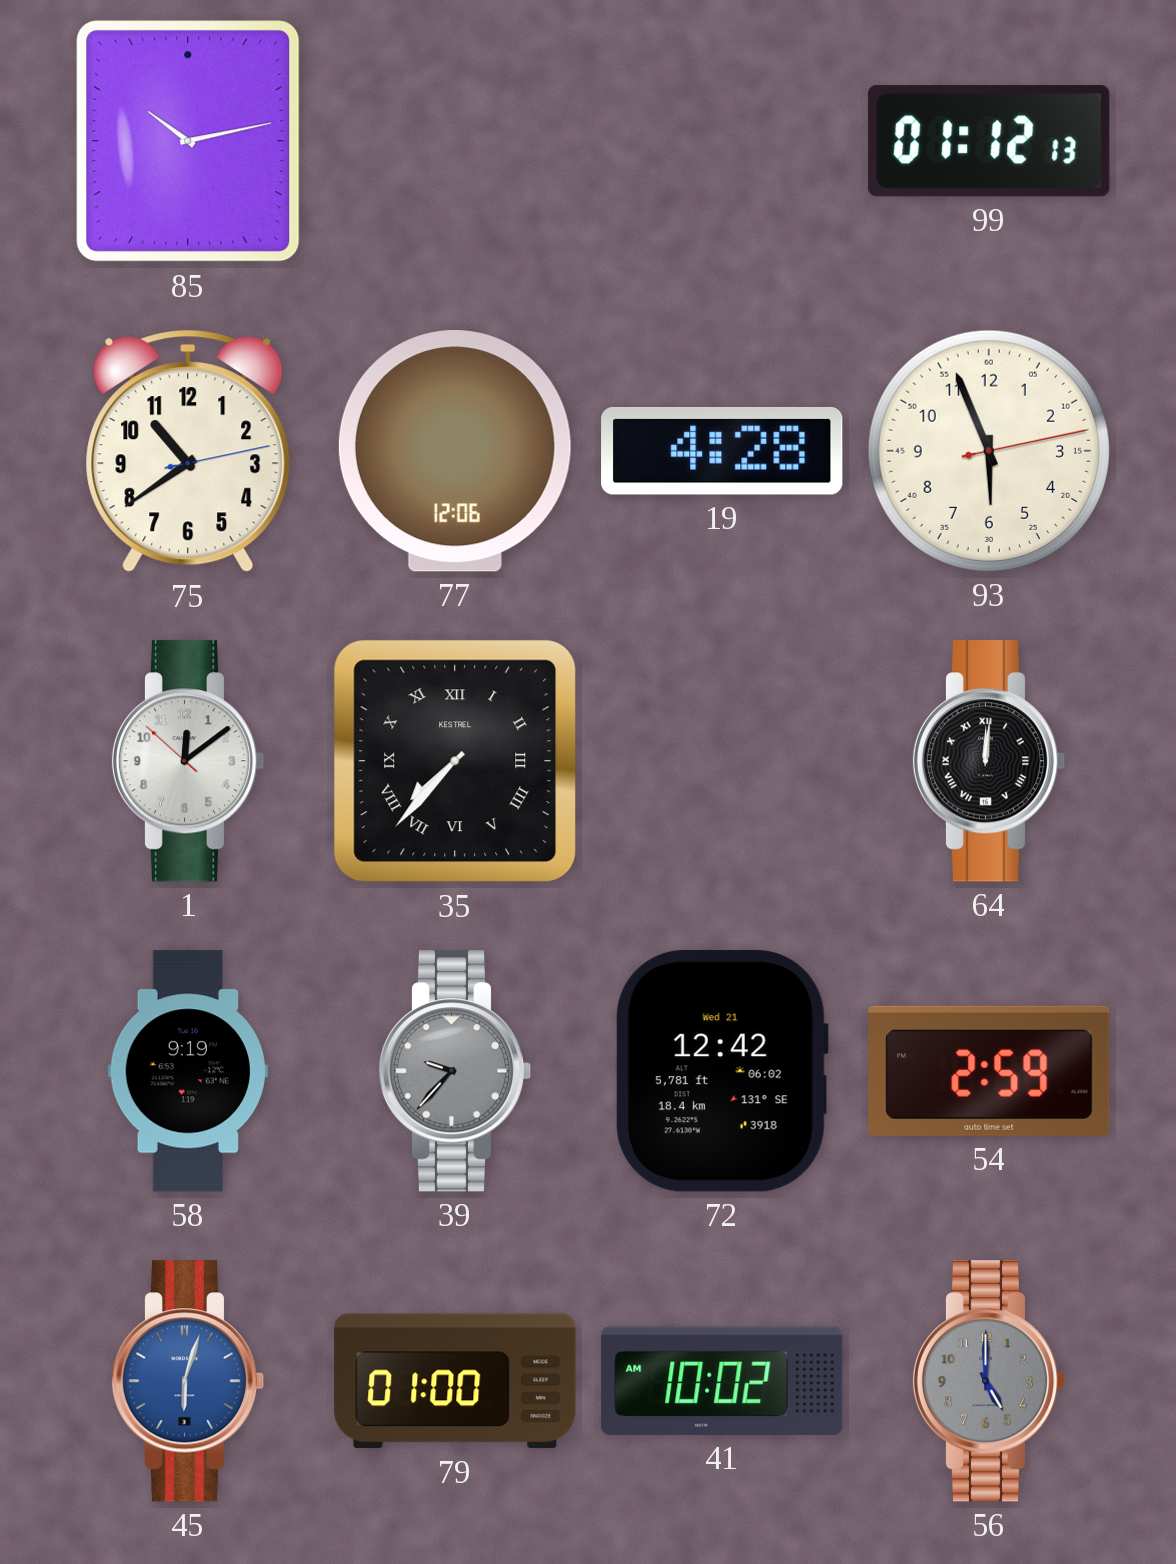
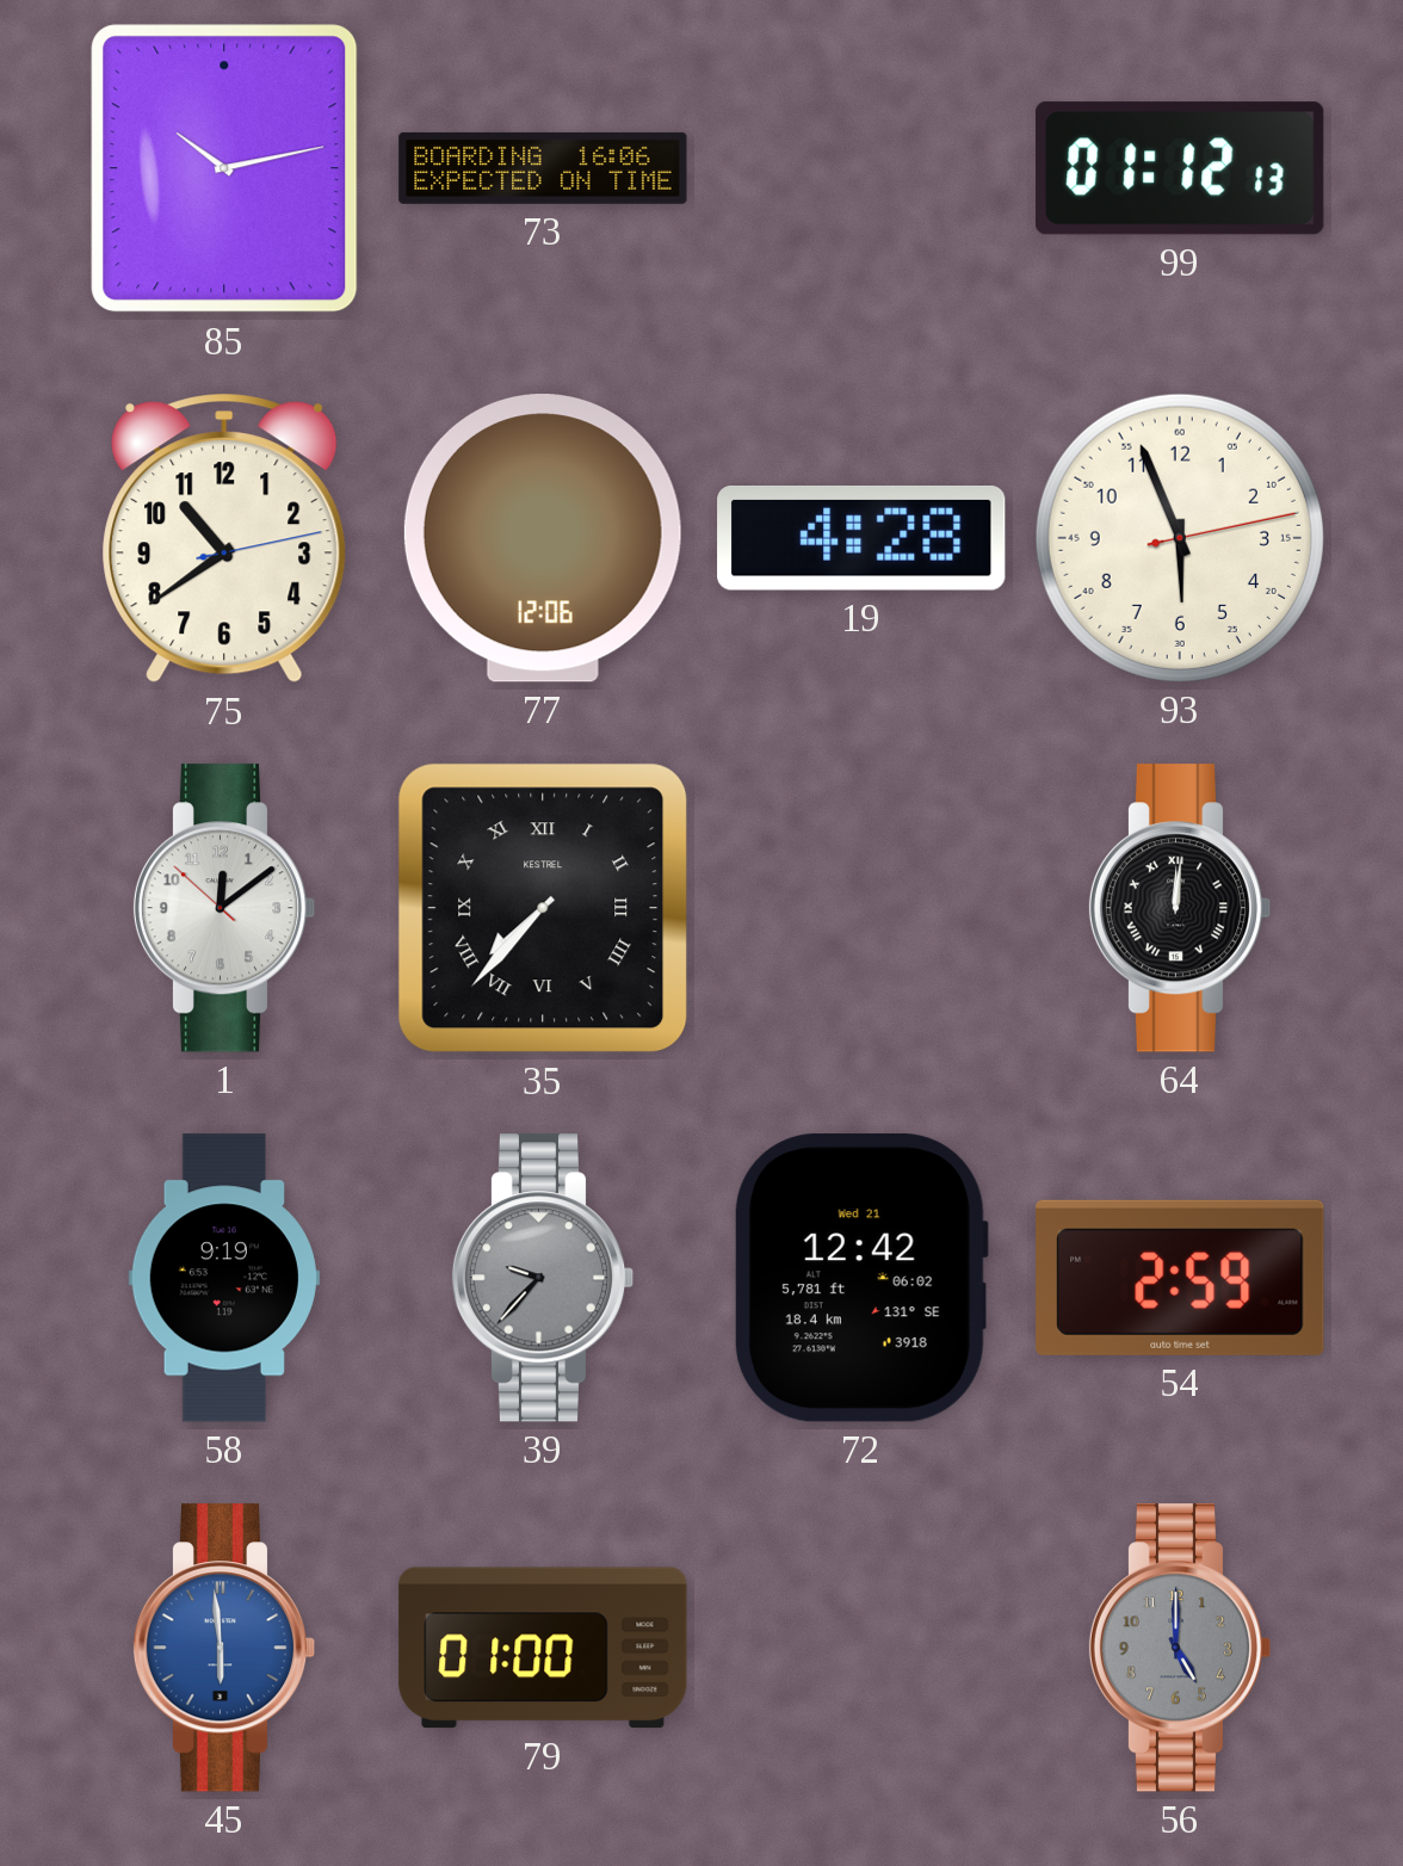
73: none -> 16:06 (543, 168)
45: 6:03 -> 5:59 (224, 1648)
41: 10:02 -> none (722, 1381)
